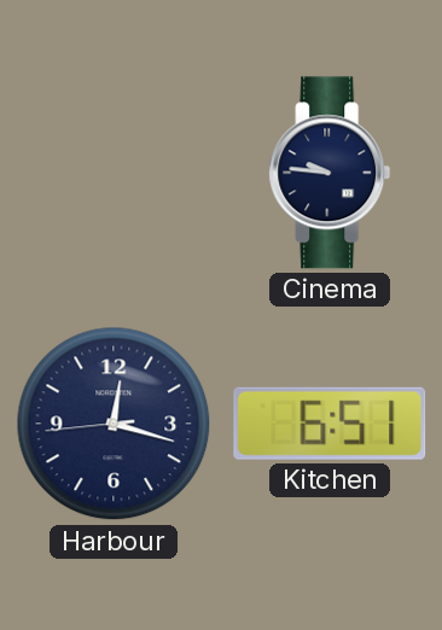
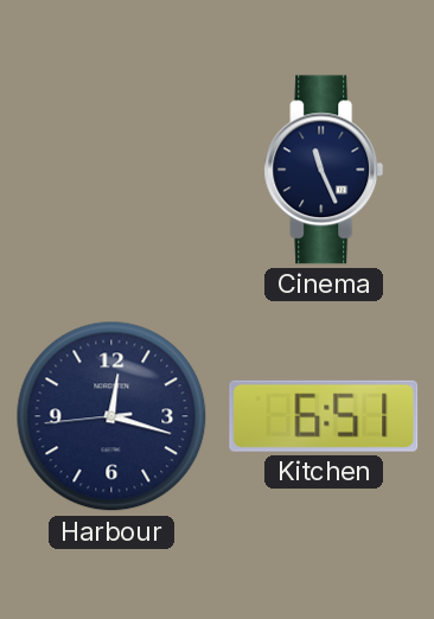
Cinema: 9:46 -> 11:26 (324, 170)
